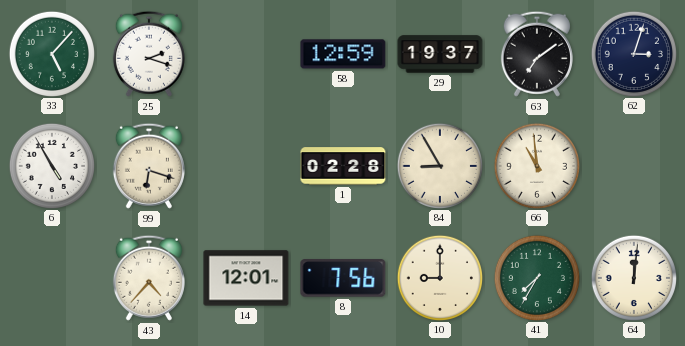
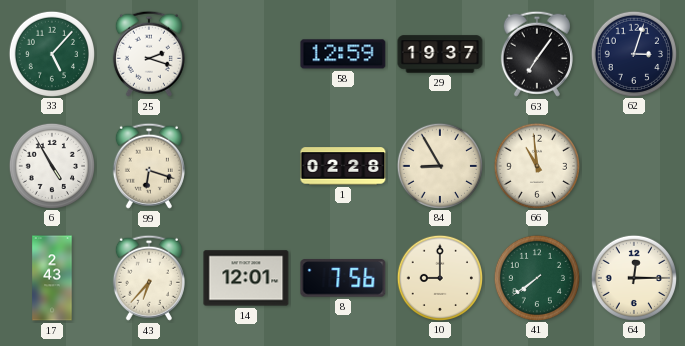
63: 7:09 -> 7:06 (537, 54)
17: none -> 2:43 (52, 278)
43: 4:37 -> 6:37 (149, 278)
41: 7:35 -> 7:39 (536, 277)
64: 12:01 -> 12:15 (633, 277)
